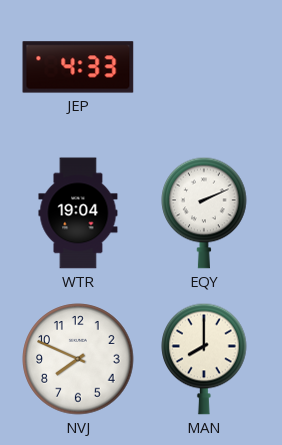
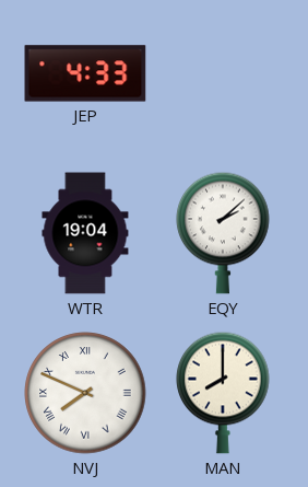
EQY: 2:11 -> 2:08 (223, 233)
NVJ numerals: Arabic -> Roman (85, 393)
